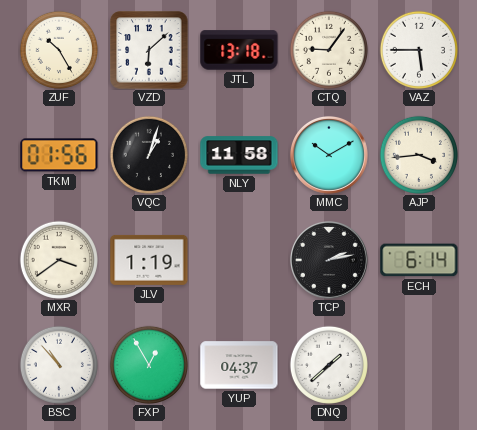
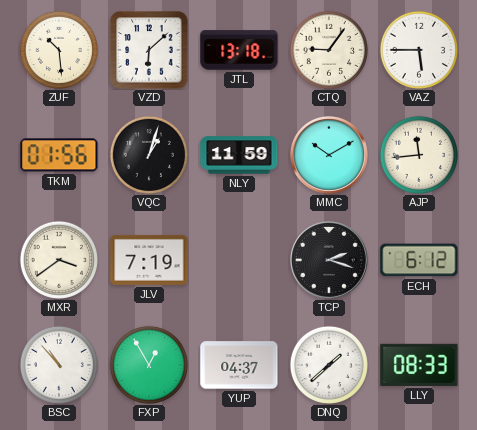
ZUF: 10:25 -> 10:29 (59, 50)
NLY: 11:58 -> 11:59 (239, 155)
AJP: 3:44 -> 11:44 (419, 155)
JLV: 1:19 -> 7:19 (149, 260)
TCP: 2:13 -> 2:18 (329, 260)
ECH: 6:14 -> 6:12 (419, 260)
LLY: none -> 08:33 (419, 365)
